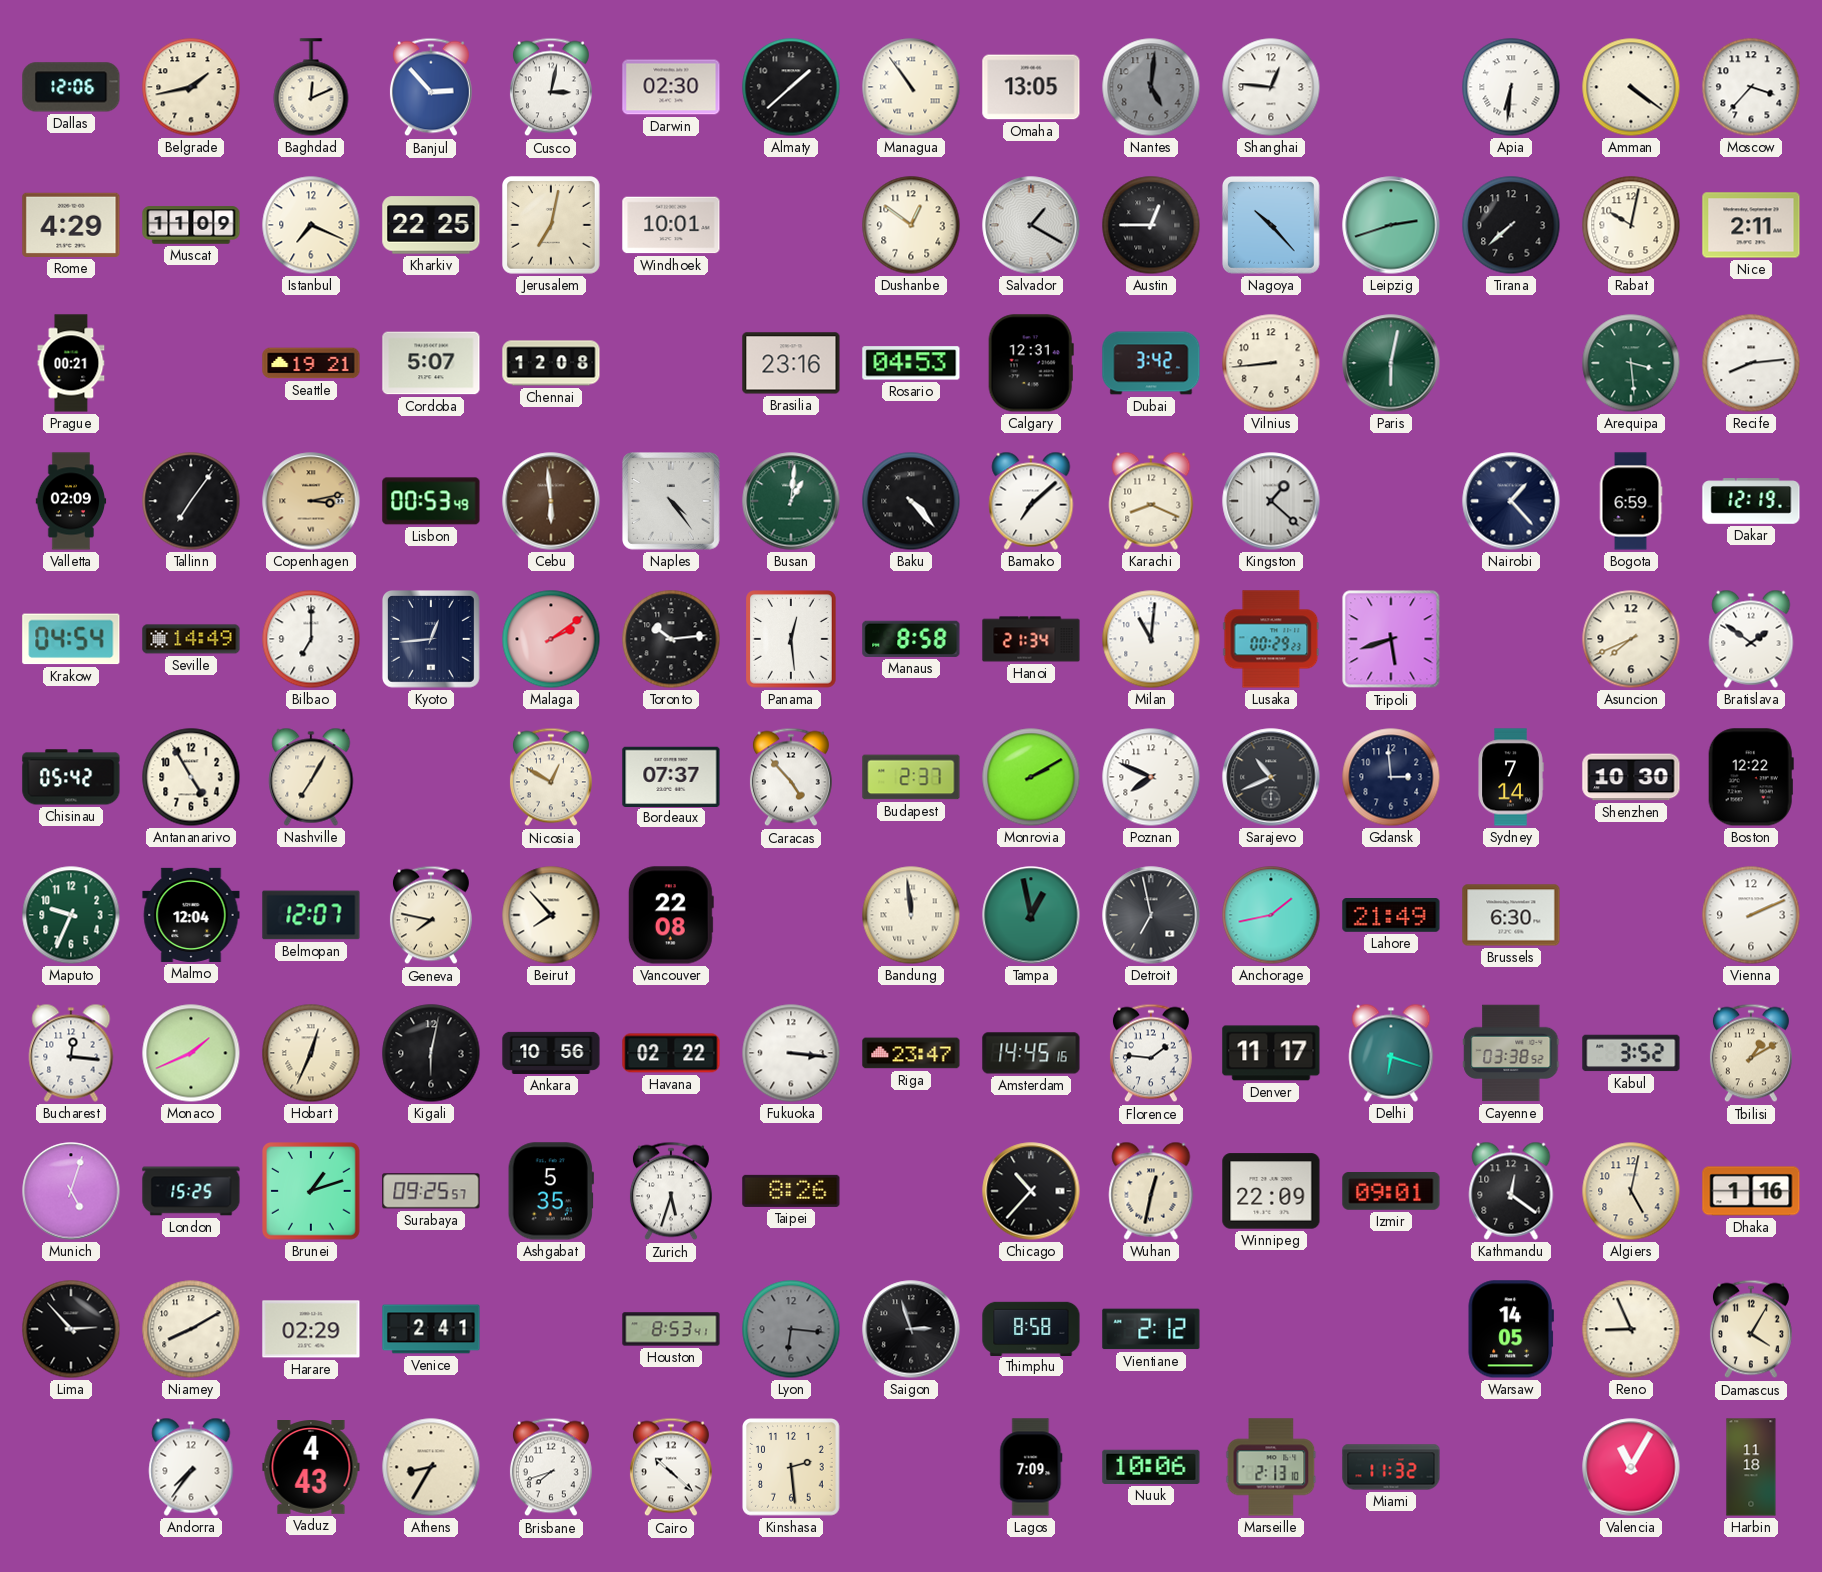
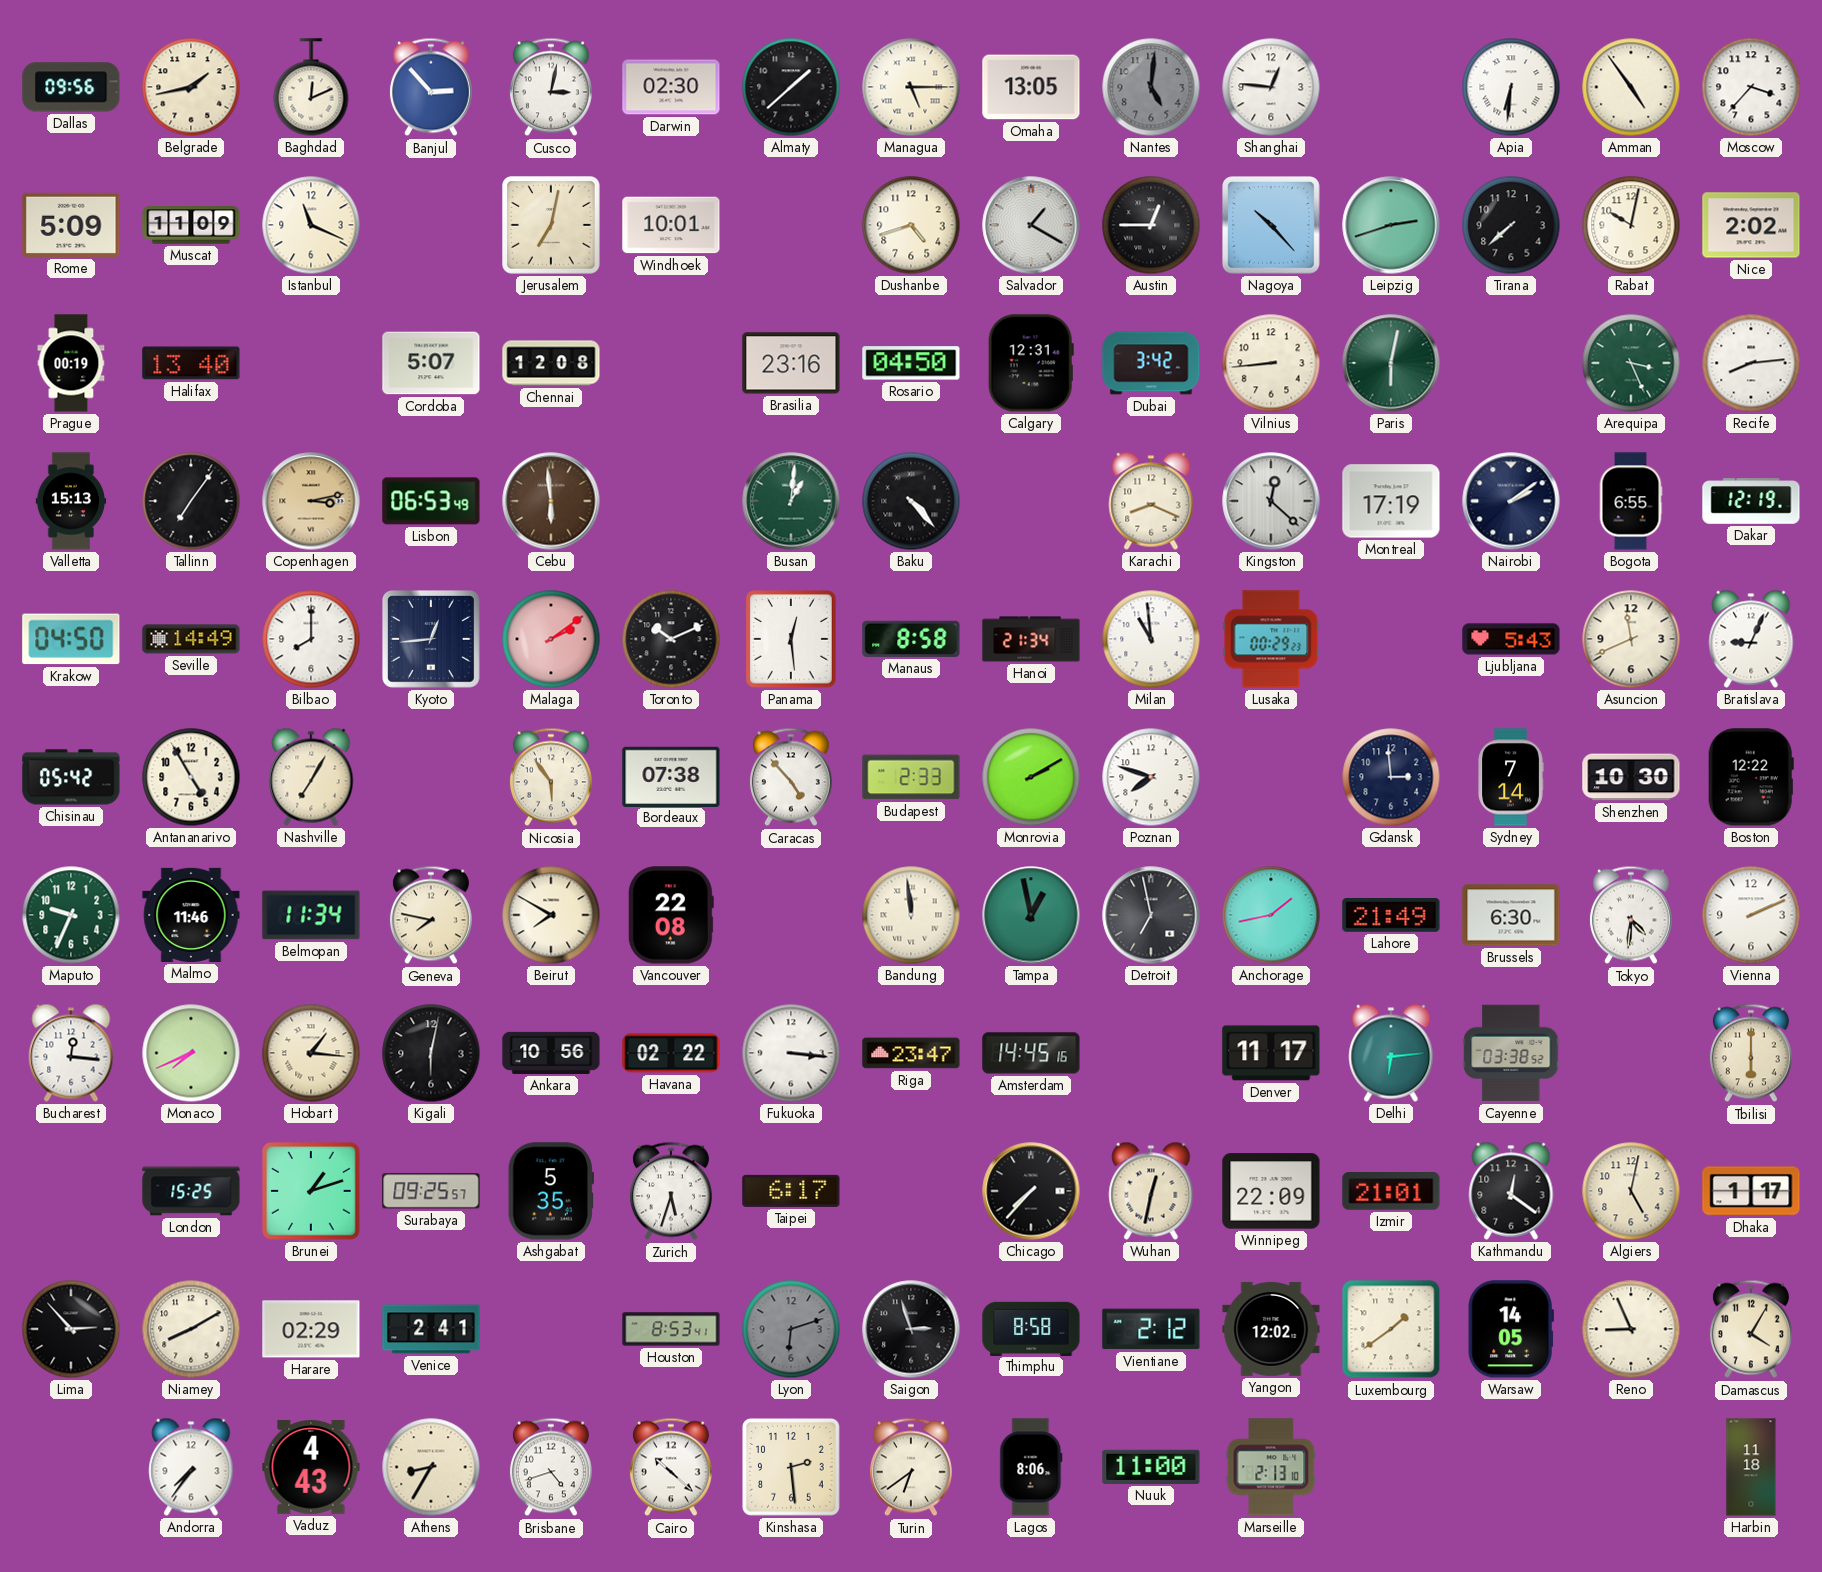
Dallas: 12:06 -> 09:56 (71, 87)
Managua: 10:54 -> 5:15 (911, 87)
Amman: 4:21 -> 4:54 (1631, 87)
Rome: 4:29 -> 5:09 (71, 225)
Istanbul: 7:19 -> 11:19 (311, 225)
Kharkiv: 22:25 -> none (431, 225)
Dushanbe: 12:51 -> 4:42 (911, 225)
Nice: 2:11 -> 2:02 (1751, 225)
Prague: 00:21 -> 00:19 (71, 363)
Halifax: none -> 13:40 (191, 363)
Seattle: 19:21 -> none (311, 363)
Rosario: 04:53 -> 04:50 (911, 363)
Arequipa: 3:29 -> 3:26 (1631, 363)
Valletta: 02:09 -> 15:13 (71, 501)
Lisbon: 00:53 -> 06:53 (431, 501)
Naples: 4:24 -> none (672, 502)
Bamako: 7:08 -> none (1031, 501)
Kingston: 1:22 -> 12:22 (1271, 501)
Montreal: none -> 17:19 (1391, 501)
Nairobi: 1:23 -> 2:09 (1511, 501)
Bogota: 6:59 -> 6:55 (1631, 501)
Krakow: 04:54 -> 04:50 (71, 639)
Bilbao: 7:00 -> 8:00 (311, 639)
Toronto: 10:14 -> 10:11 (671, 639)
Milan: 11:01 -> 10:59 (1151, 639)
Tripoli: 5:42 -> none (1391, 639)
Ljubljana: none -> 5:43 (1511, 639)
Asuncion: 7:41 -> 11:41 (1631, 639)
Bratislava: 1:51 -> 9:04 (1751, 639)
Nicosia: 12:50 -> 5:54 (551, 777)
Bordeaux: 07:37 -> 07:38 (671, 776)
Budapest: 2:37 -> 2:33 (911, 777)
Poznan: 7:49 -> 7:48 (1151, 777)
Sarajevo: 10:41 -> none (1271, 777)
Malmo: 12:04 -> 11:46 (191, 915)
Belmopan: 12:07 -> 11:34 (311, 915)
Beirut: 7:53 -> 7:50 (551, 915)
Tokyo: none -> 4:31 (1631, 915)
Monaco: 1:41 -> 7:41 (191, 1053)
Hobart: 12:34 -> 1:16 (311, 1053)
Florence: 1:46 -> none (1151, 1053)
Delhi: 6:18 -> 6:14 (1391, 1053)
Kabul: 3:52 -> none (1631, 1053)
Tbilisi: 1:10 -> 6:00 (1751, 1053)
Munich: 5:03 -> none (71, 1191)
Taipei: 8:26 -> 6:17 (791, 1191)
Chicago: 10:37 -> 7:37 (1031, 1191)
Izmir: 09:01 -> 21:01 (1391, 1192)
Dhaka: 1:16 -> 1:17 (1751, 1191)
Lyon: 6:16 -> 6:12 (791, 1329)
Yangon: none -> 12:02 (1271, 1329)
Luxembourg: none -> 1:39 (1391, 1329)
Brisbane: 7:42 -> 4:42 (551, 1467)
Turin: none -> 6:39 (911, 1467)
Lagos: 7:09 -> 8:06 (1031, 1467)
Nuuk: 10:06 -> 11:00 (1151, 1467)
Miami: 11:32 -> none (1391, 1467)
Valencia: 11:05 -> none (1631, 1467)
